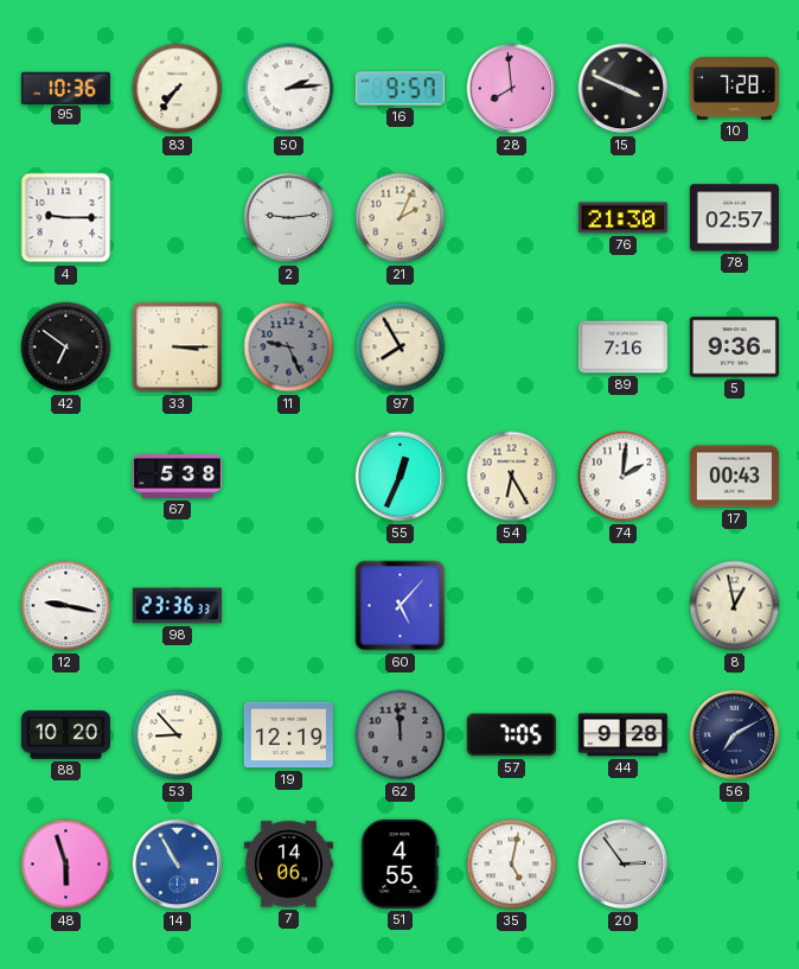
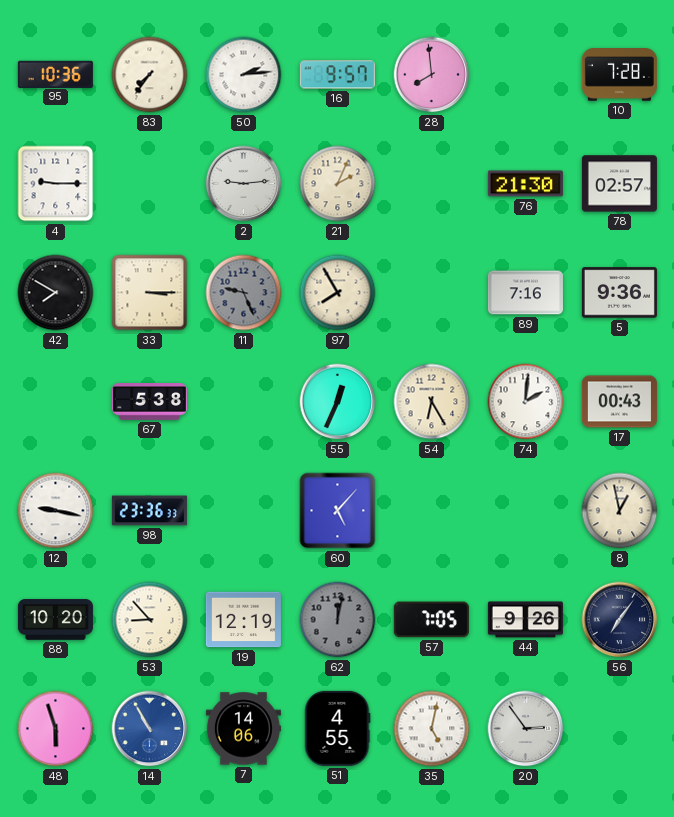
15: 3:49 -> none (624, 89)
42: 6:51 -> 7:50 (56, 293)
62: 11:59 -> 12:02 (338, 620)
44: 9:28 -> 9:26 (525, 620)
56: 7:10 -> 7:06 (620, 620)
